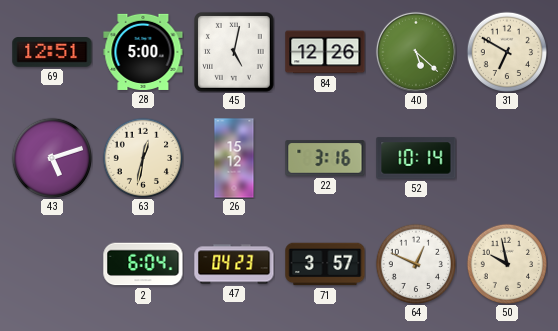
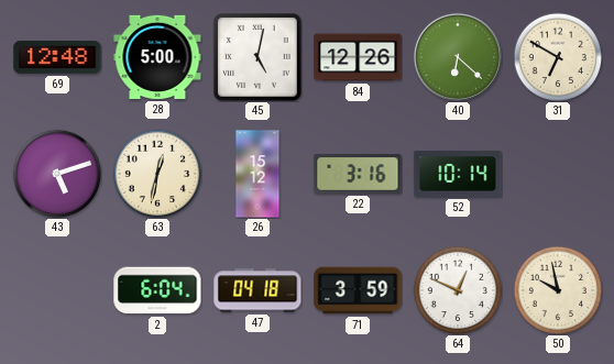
69: 12:51 -> 12:48 (57, 58)
40: 5:22 -> 6:22 (458, 57)
47: 04:23 -> 04:18 (257, 290)
71: 3:57 -> 3:59 (358, 290)
